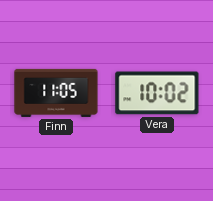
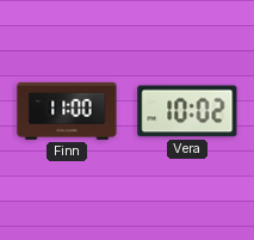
Finn: 11:05 -> 11:00 (67, 111)
